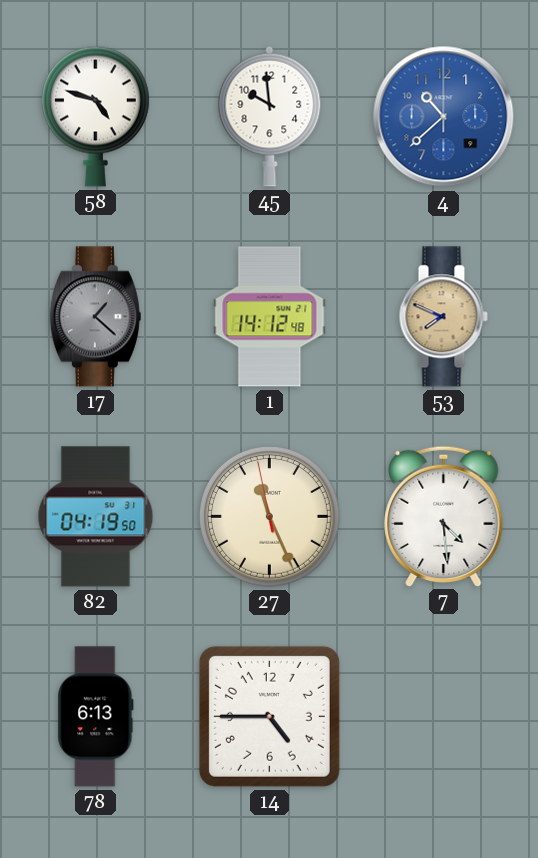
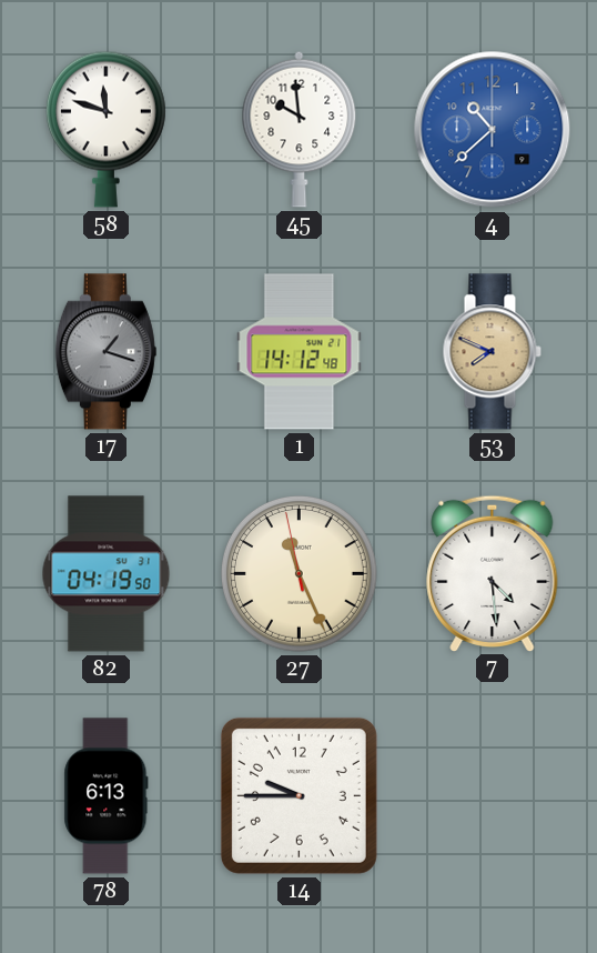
58: 4:48 -> 11:48 (105, 129)
17: 1:22 -> 1:18 (105, 352)
14: 4:45 -> 9:45 (298, 795)
